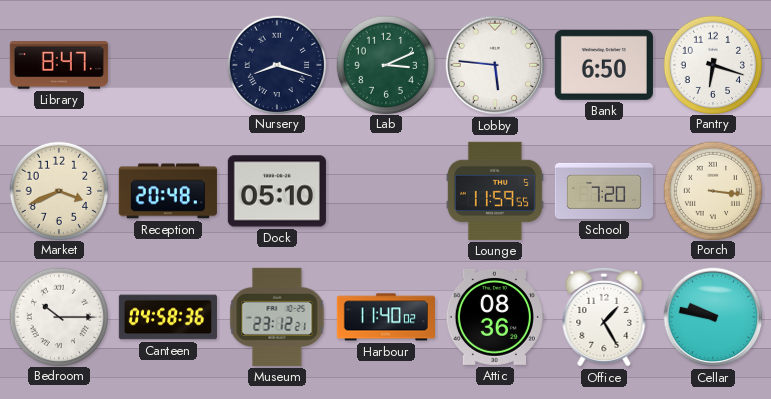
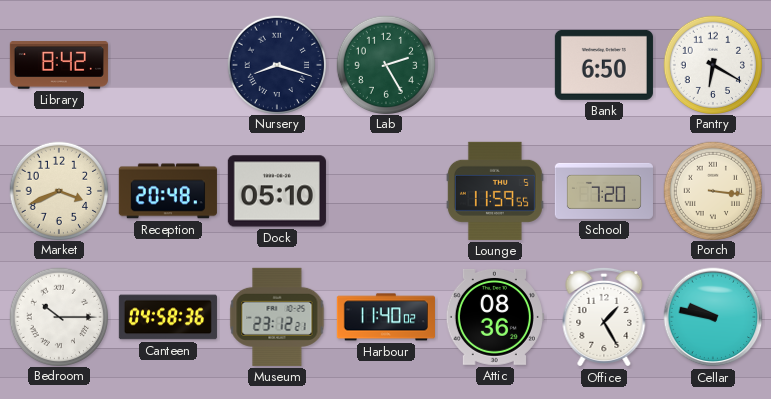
Library: 8:47 -> 8:42 (59, 65)
Lab: 3:11 -> 2:25 (385, 64)
Lobby: 5:46 -> none (495, 65)
Pantry: 6:18 -> 6:20 (712, 64)
